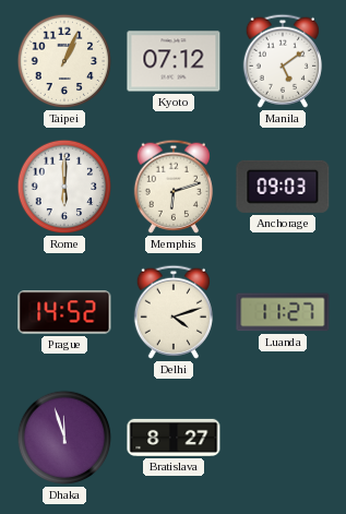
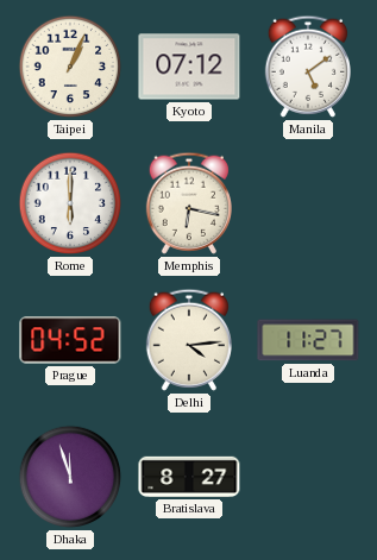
Memphis: 6:12 -> 6:17 (189, 203)
Anchorage: 09:03 -> none (283, 187)
Prague: 14:52 -> 04:52 (70, 340)
Delhi: 4:12 -> 4:14 (189, 340)
